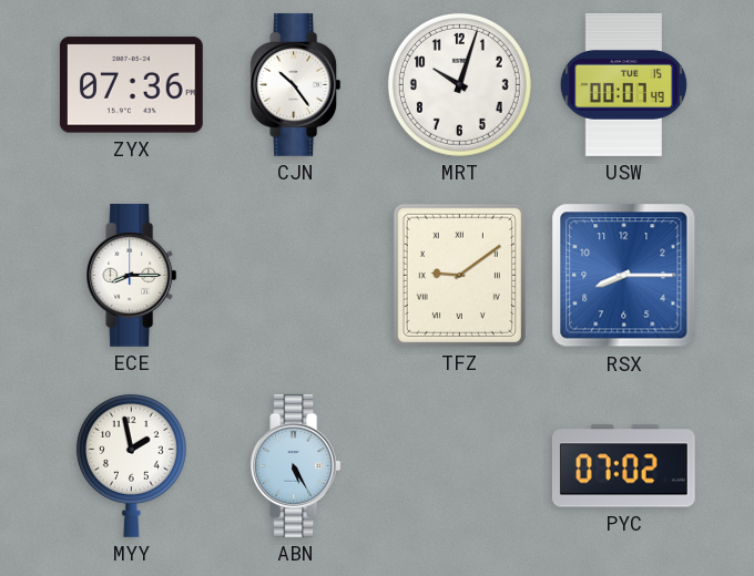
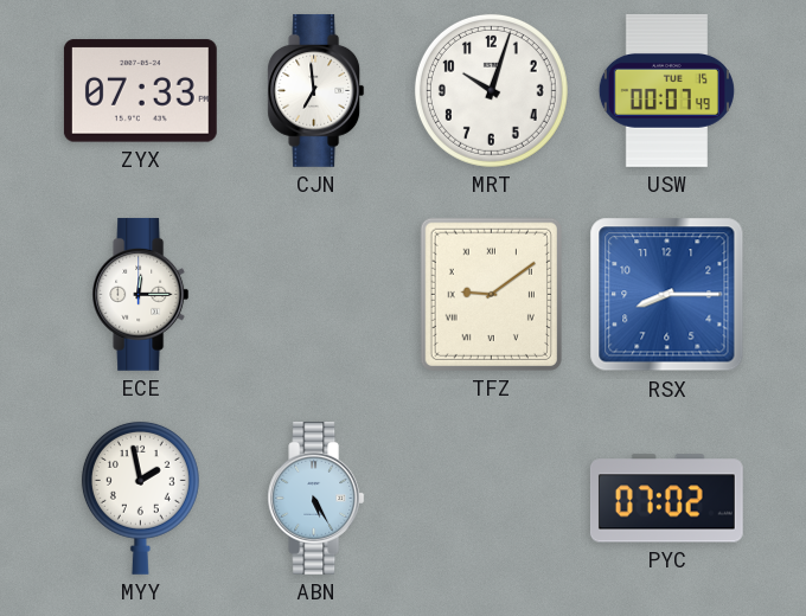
ZYX: 07:36 -> 07:33 (140, 91)
CJN: 10:24 -> 6:59 (316, 90)
ECE: 8:15 -> 12:15 (141, 294)
